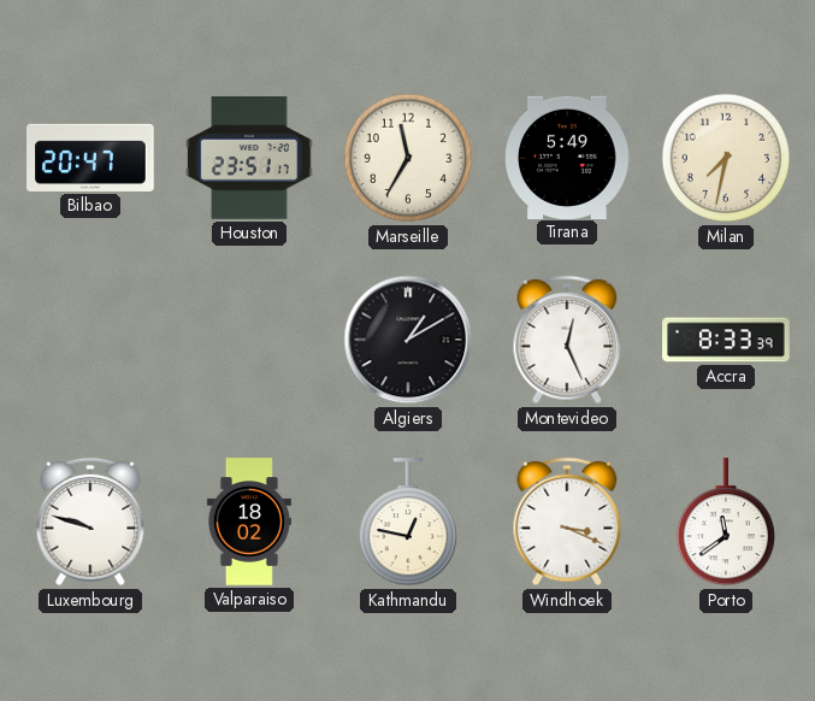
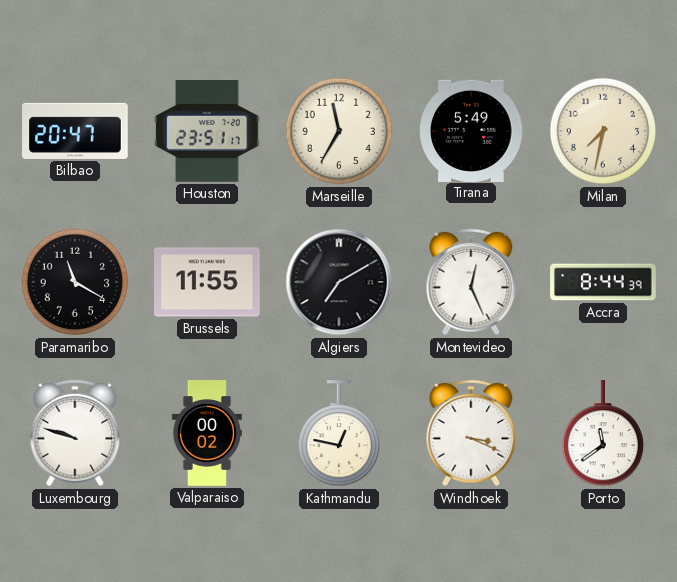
Paramaribo: none -> 11:20 (75, 282)
Brussels: none -> 11:55 (207, 282)
Algiers: 1:10 -> 7:10 (339, 282)
Accra: 8:33 -> 8:44 (603, 282)
Valparaiso: 18:02 -> 00:02 (207, 433)
